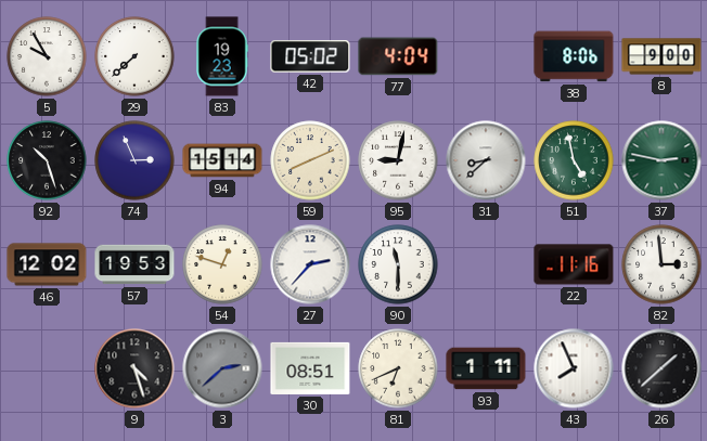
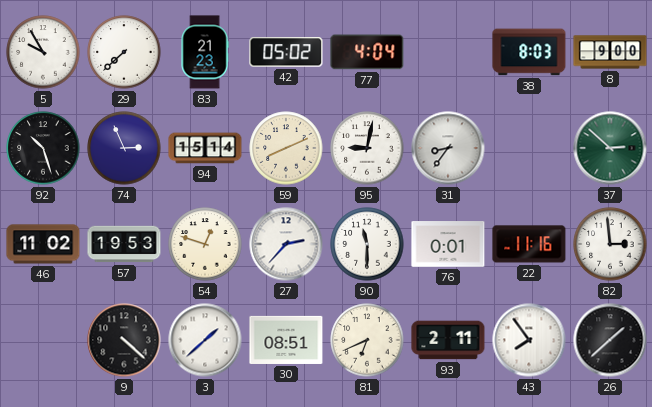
83: 19:23 -> 21:23 (205, 52)
38: 8:06 -> 8:03 (529, 52)
31: 8:38 -> 8:36 (448, 148)
51: 4:58 -> none (574, 160)
37: 2:47 -> 2:52 (610, 148)
46: 12:02 -> 11:02 (43, 244)
76: none -> 0:01 (448, 244)
9: 4:27 -> 4:22 (124, 340)
3: 2:38 -> 1:38 (205, 340)
3 dial: grey -> white (205, 340)
93: 1:11 -> 2:11 (448, 340)
43: 7:56 -> 7:54 (529, 340)
